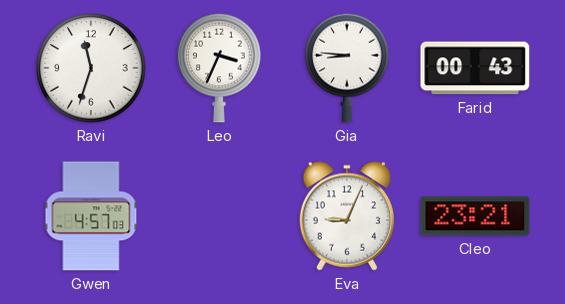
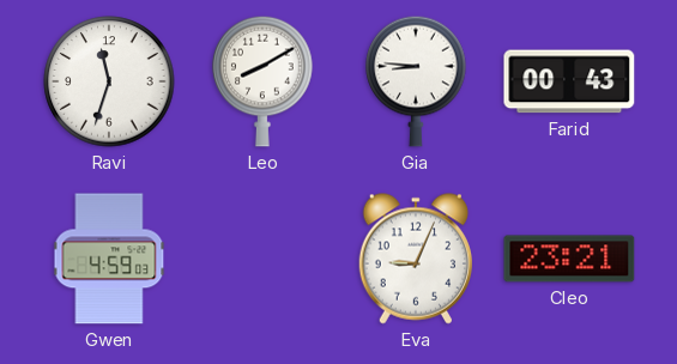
Leo: 3:34 -> 8:10 (262, 81)
Gwen: 4:57 -> 4:59 (109, 259)
